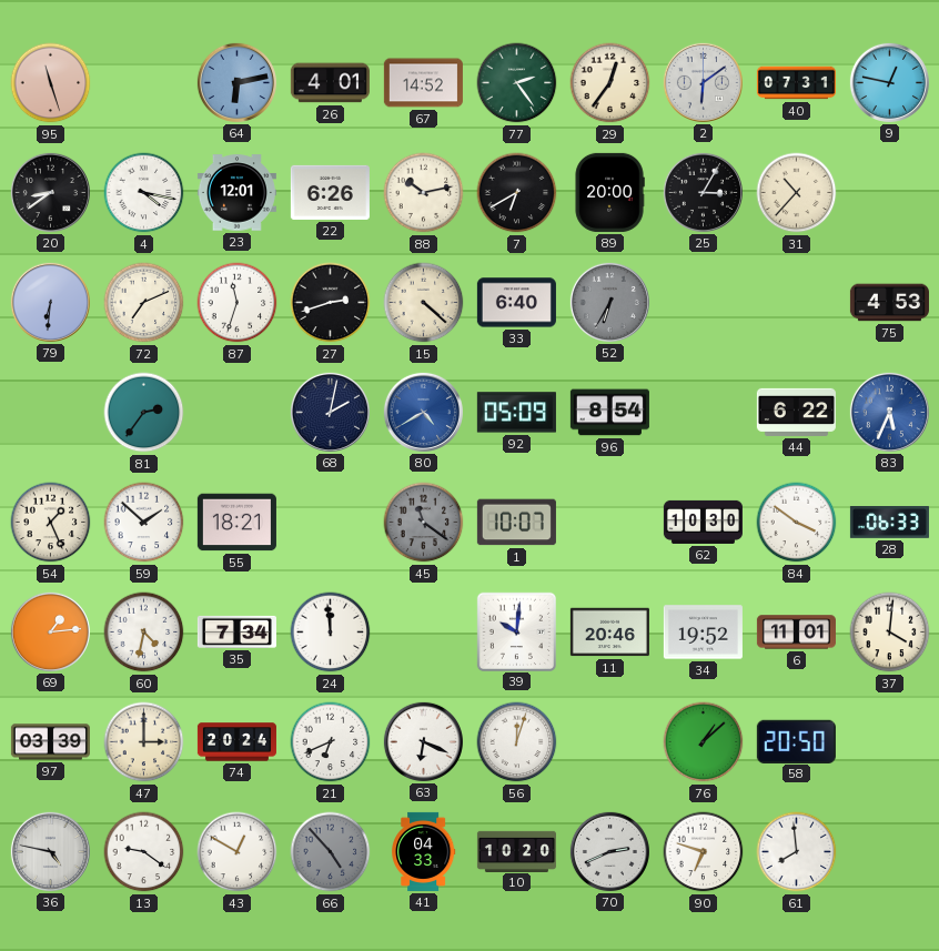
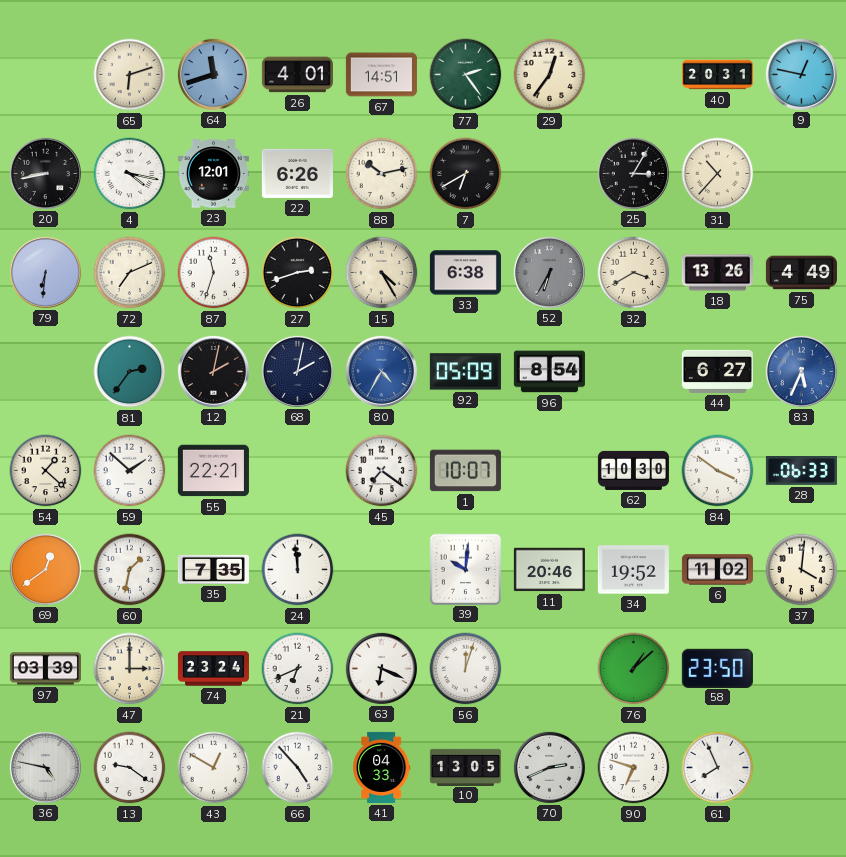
95: 11:27 -> none (51, 83)
65: none -> 6:12 (130, 75)
64: 6:13 -> 11:42 (213, 74)
67: 14:52 -> 14:51 (381, 75)
2: 6:09 -> none (703, 82)
40: 07:31 -> 20:31 (717, 75)
20: 8:39 -> 8:43 (45, 173)
89: 20:00 -> none (609, 192)
15: 4:22 -> 4:25 (382, 273)
33: 6:40 -> 6:38 (465, 273)
32: none -> 3:40 (634, 273)
18: none -> 13:26 (717, 273)
75: 4:53 -> 4:49 (801, 273)
12: none -> 2:02 (213, 371)
80: 4:40 -> 4:35 (381, 371)
44: 6:22 -> 6:27 (717, 371)
54: 1:26 -> 1:22 (46, 471)
55: 18:21 -> 22:21 (213, 471)
45: 11:21 -> 7:21 (382, 471)
45 dial: grey -> white (382, 471)
69: 1:14 -> 12:39 (45, 569)
60: 4:32 -> 1:32 (130, 570)
35: 7:34 -> 7:35 (213, 569)
6: 11:01 -> 11:02 (717, 570)
74: 20:24 -> 23:24 (213, 669)
58: 20:50 -> 23:50 (717, 668)
66 dial: grey -> white (298, 768)
10: 10:20 -> 13:05 (465, 767)
61: 7:59 -> 7:56 (718, 768)
